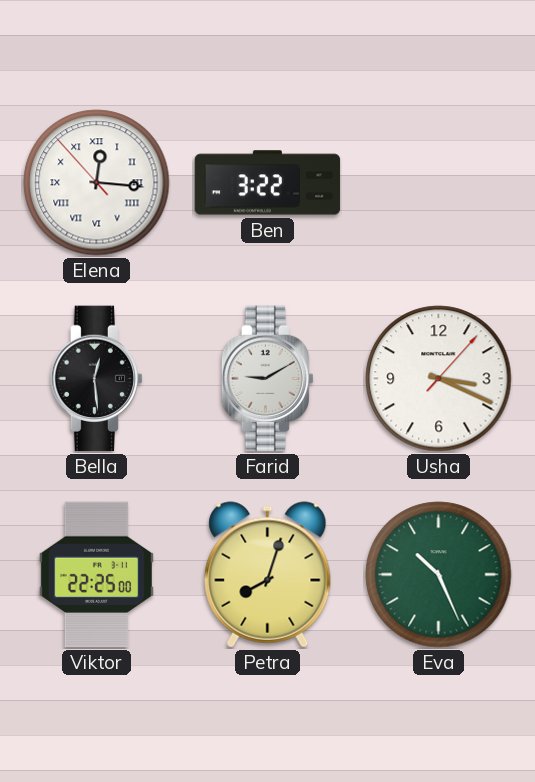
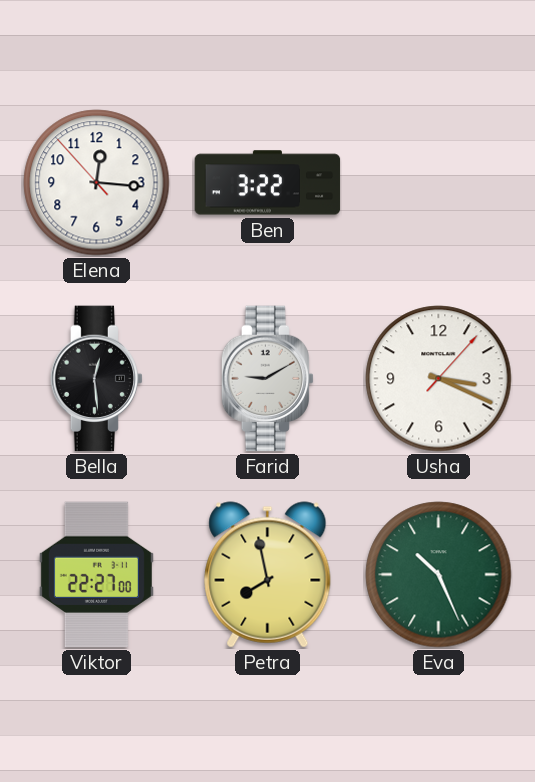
Elena numerals: Roman -> Arabic (97, 183)
Viktor: 22:25 -> 22:27 (96, 575)
Petra: 8:03 -> 7:58 (268, 575)
